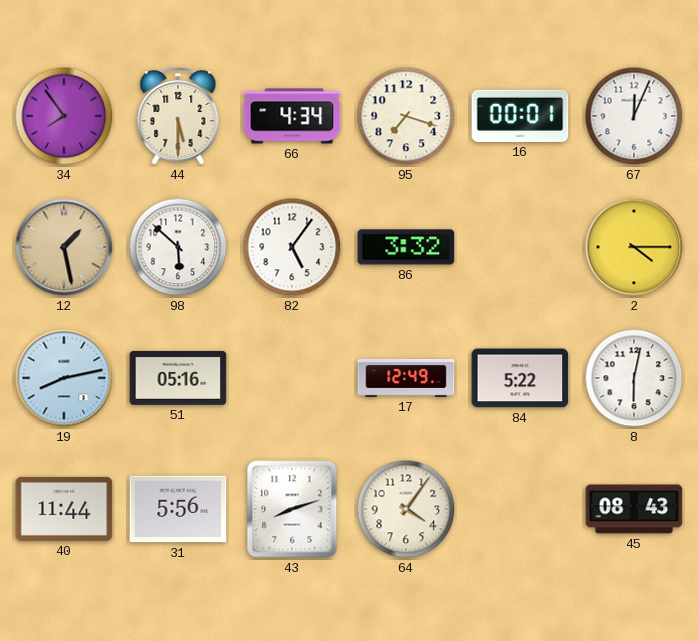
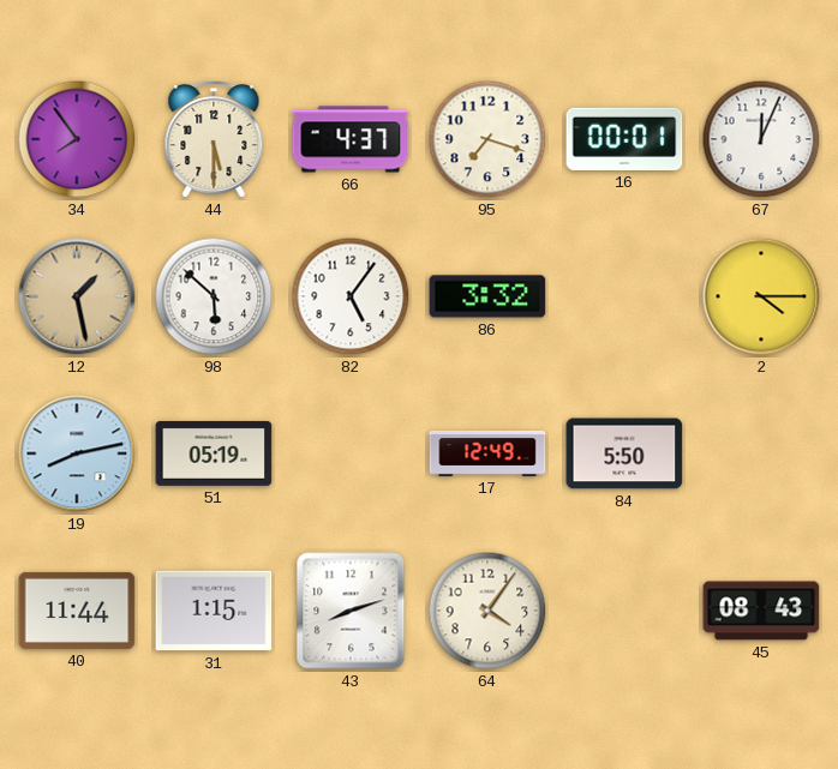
66: 4:34 -> 4:37 (351, 139)
51: 05:16 -> 05:19 (214, 453)
84: 5:22 -> 5:50 (624, 453)
8: 6:02 -> none (634, 378)
31: 5:56 -> 1:15 (214, 611)
